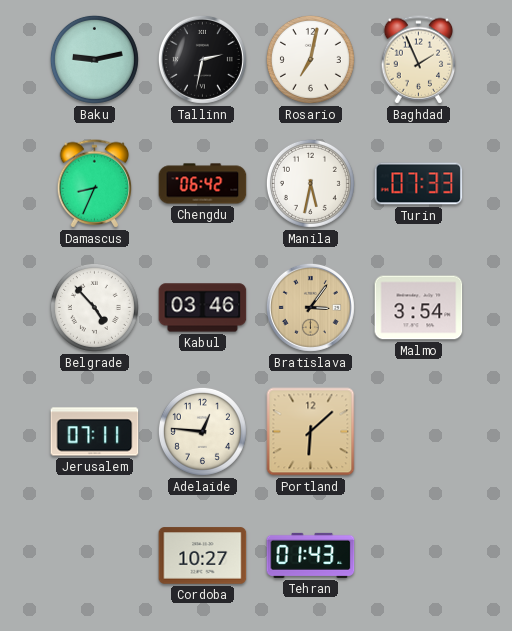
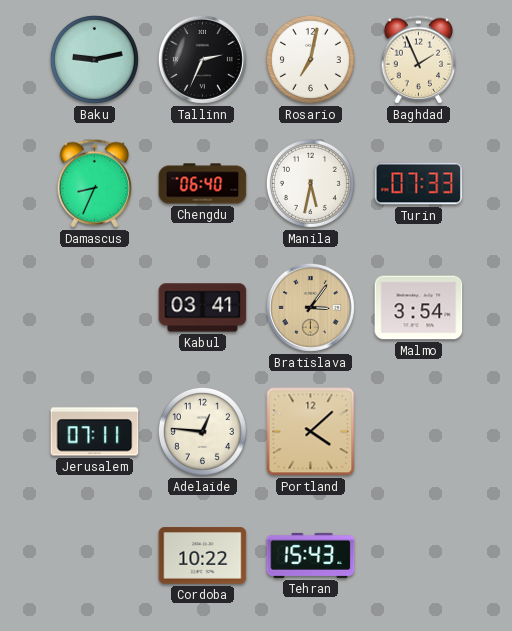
Tallinn: 2:32 -> 2:34 (202, 59)
Chengdu: 06:42 -> 06:40 (203, 184)
Belgrade: 4:53 -> none (94, 307)
Kabul: 03:46 -> 03:41 (203, 308)
Portland: 6:08 -> 4:08 (311, 432)
Cordoba: 10:27 -> 10:22 (203, 556)
Tehran: 01:43 -> 15:43 (311, 555)
